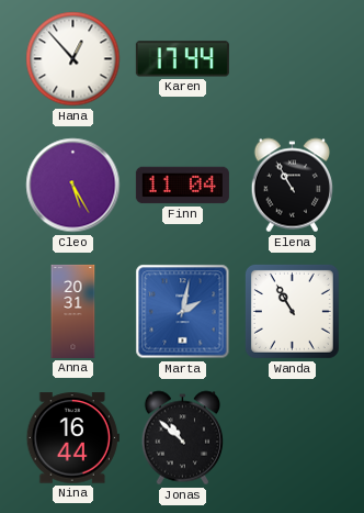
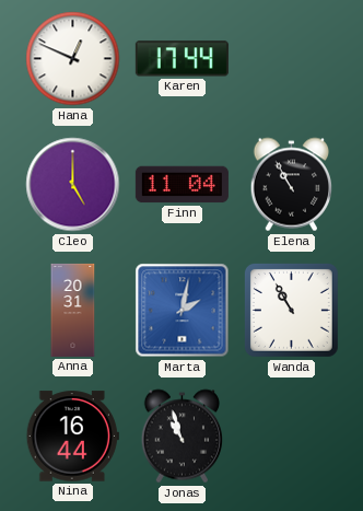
Hana: 12:53 -> 12:49 (73, 59)
Cleo: 5:25 -> 5:00 (73, 185)
Jonas: 10:52 -> 10:57 (183, 437)
